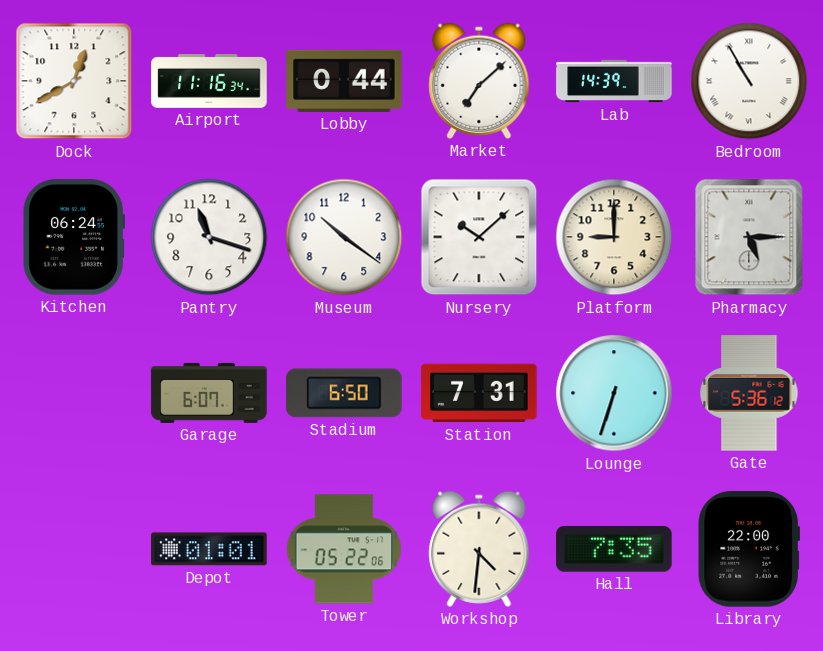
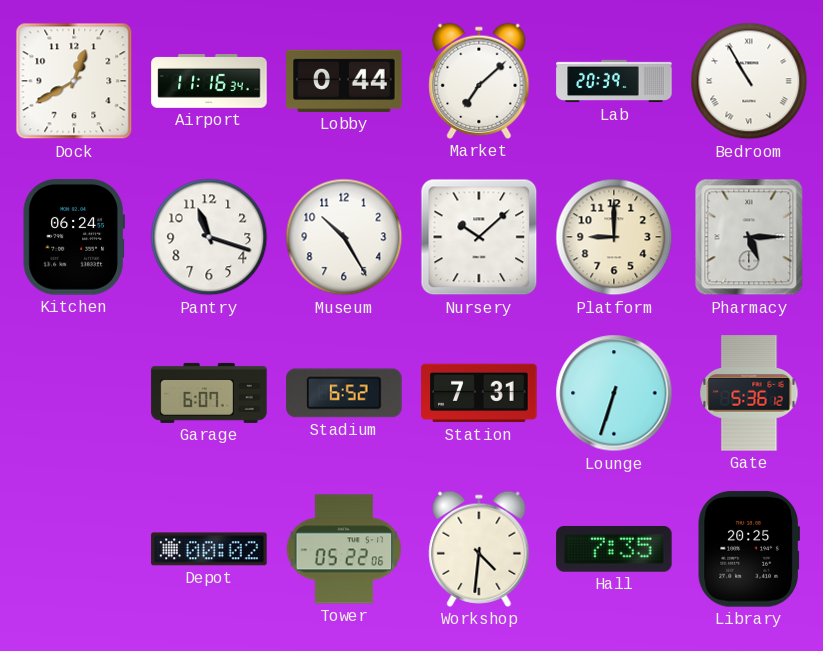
Lab: 14:39 -> 20:39 (614, 81)
Museum: 10:21 -> 10:25 (344, 237)
Stadium: 6:50 -> 6:52 (344, 393)
Depot: 01:01 -> 00:02 (209, 549)
Library: 22:00 -> 20:25 (749, 549)
